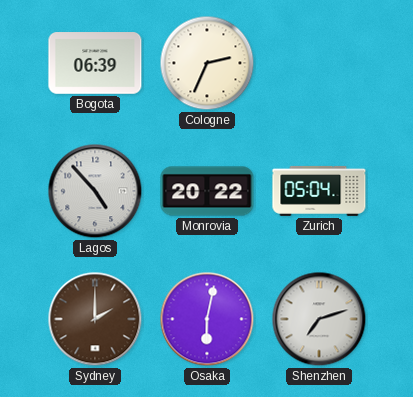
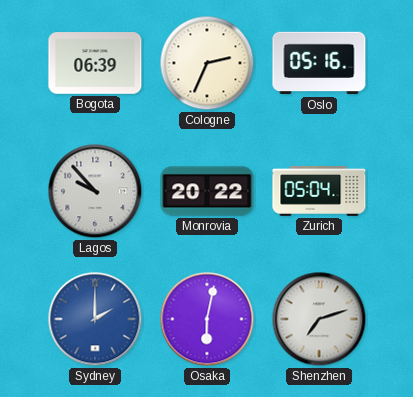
Oslo: none -> 05:16 (319, 63)
Lagos: 4:53 -> 9:53 (95, 191)
Sydney dial: brown -> blue (95, 319)
